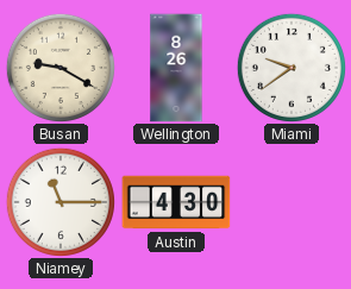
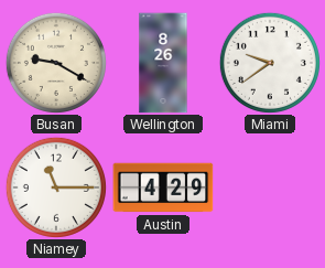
Austin: 4:30 -> 4:29 (163, 187)
